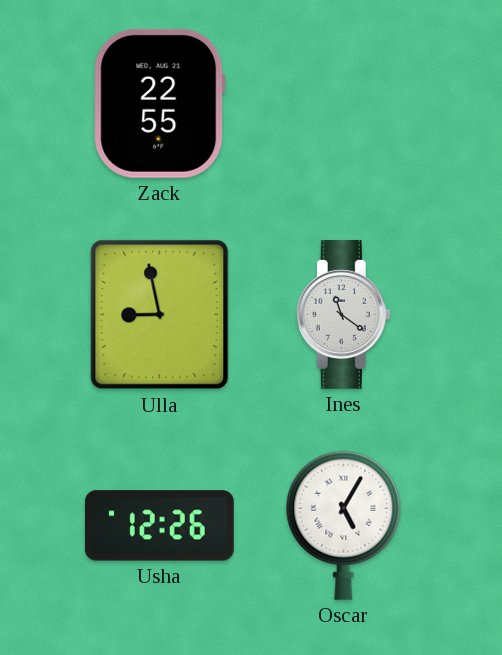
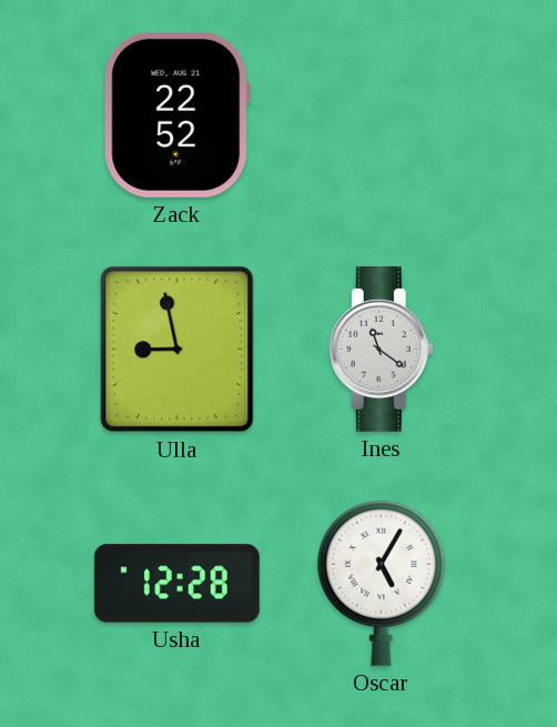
Zack: 22:55 -> 22:52 (178, 114)
Usha: 12:26 -> 12:28 (176, 584)
